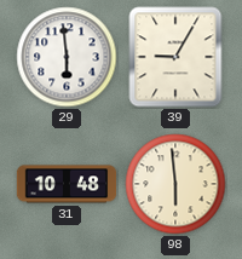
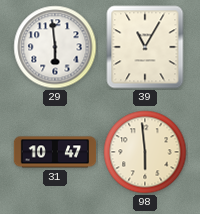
39: 9:05 -> 11:05 (145, 47)
31: 10:48 -> 10:47 (55, 152)
